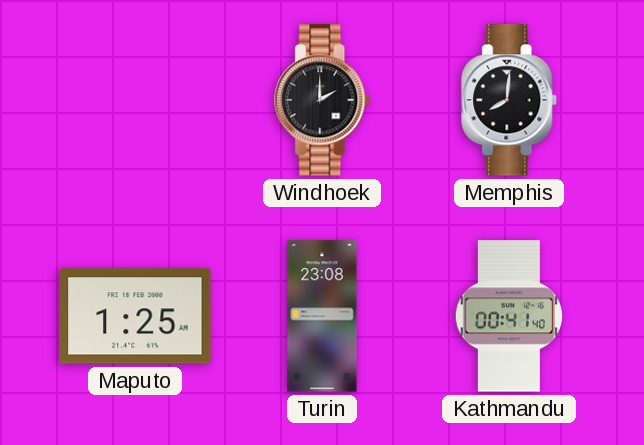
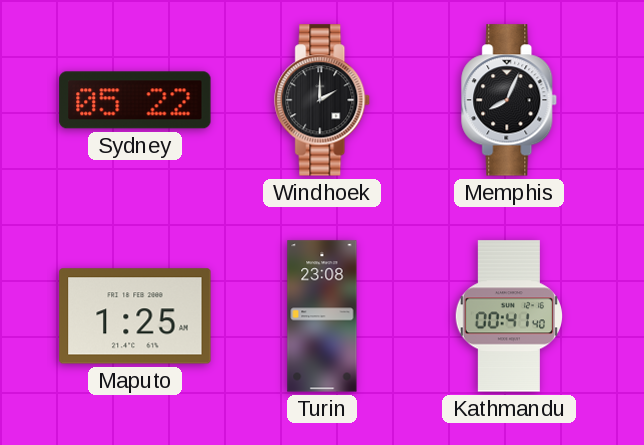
Sydney: none -> 05:22 (135, 100)
Memphis: 8:01 -> 8:04 (510, 100)
